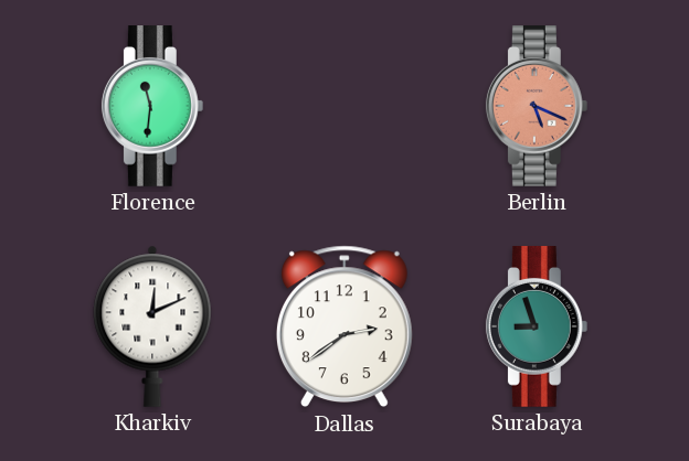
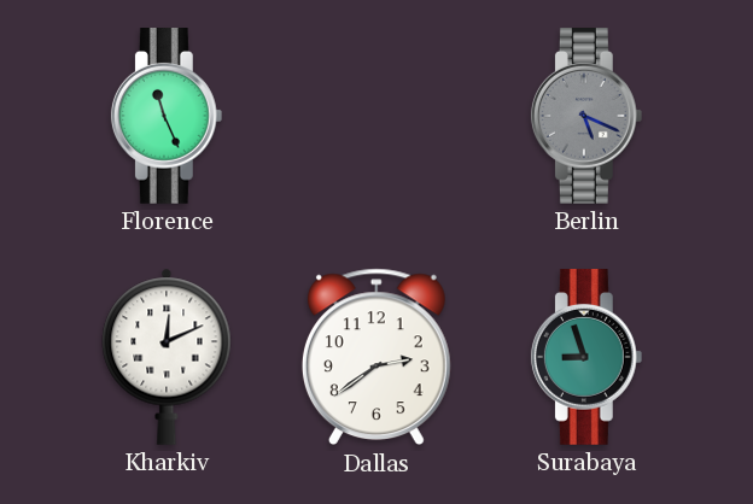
Florence: 11:31 -> 11:26 (167, 117)
Berlin dial: salmon -> grey (586, 117)
